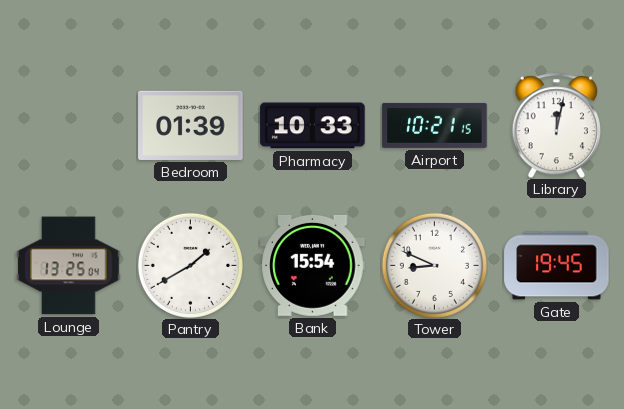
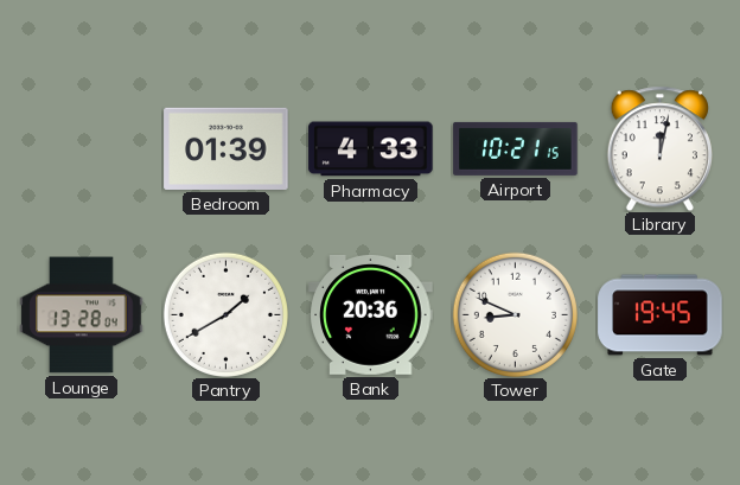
Pharmacy: 10:33 -> 4:33 (371, 149)
Lounge: 13:25 -> 13:28 (82, 315)
Bank: 15:54 -> 20:36 (371, 314)
